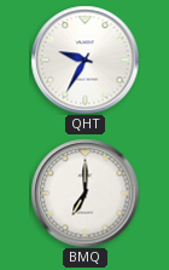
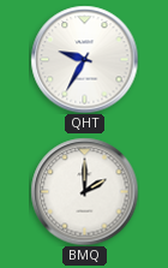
BMQ: 7:00 -> 2:00 (84, 191)
